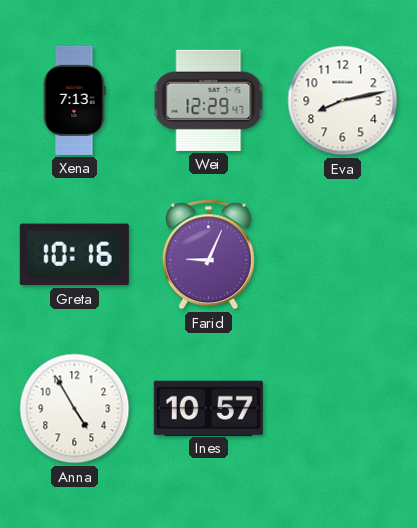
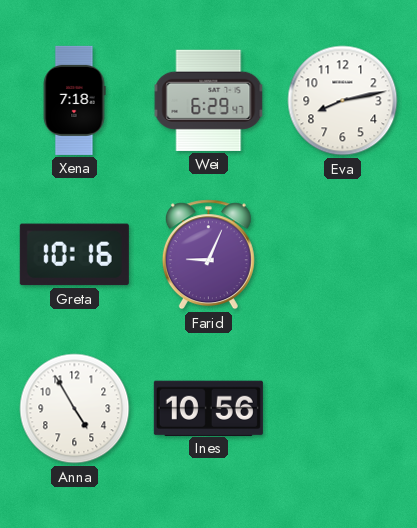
Xena: 7:13 -> 7:18 (74, 100)
Wei: 12:29 -> 6:29 (209, 100)
Ines: 10:57 -> 10:56 (208, 408)
